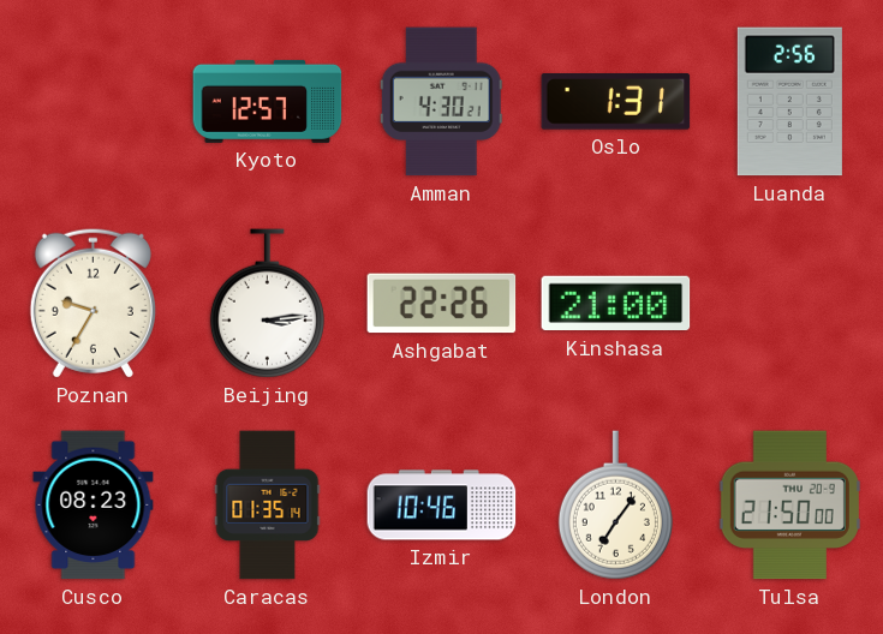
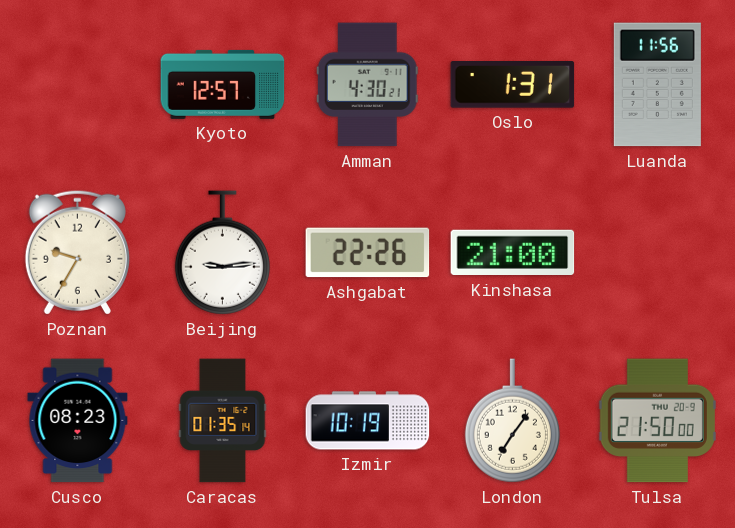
Luanda: 2:56 -> 11:56 (657, 85)
Beijing: 3:14 -> 9:14 (222, 253)
Izmir: 10:46 -> 10:19 (368, 421)
